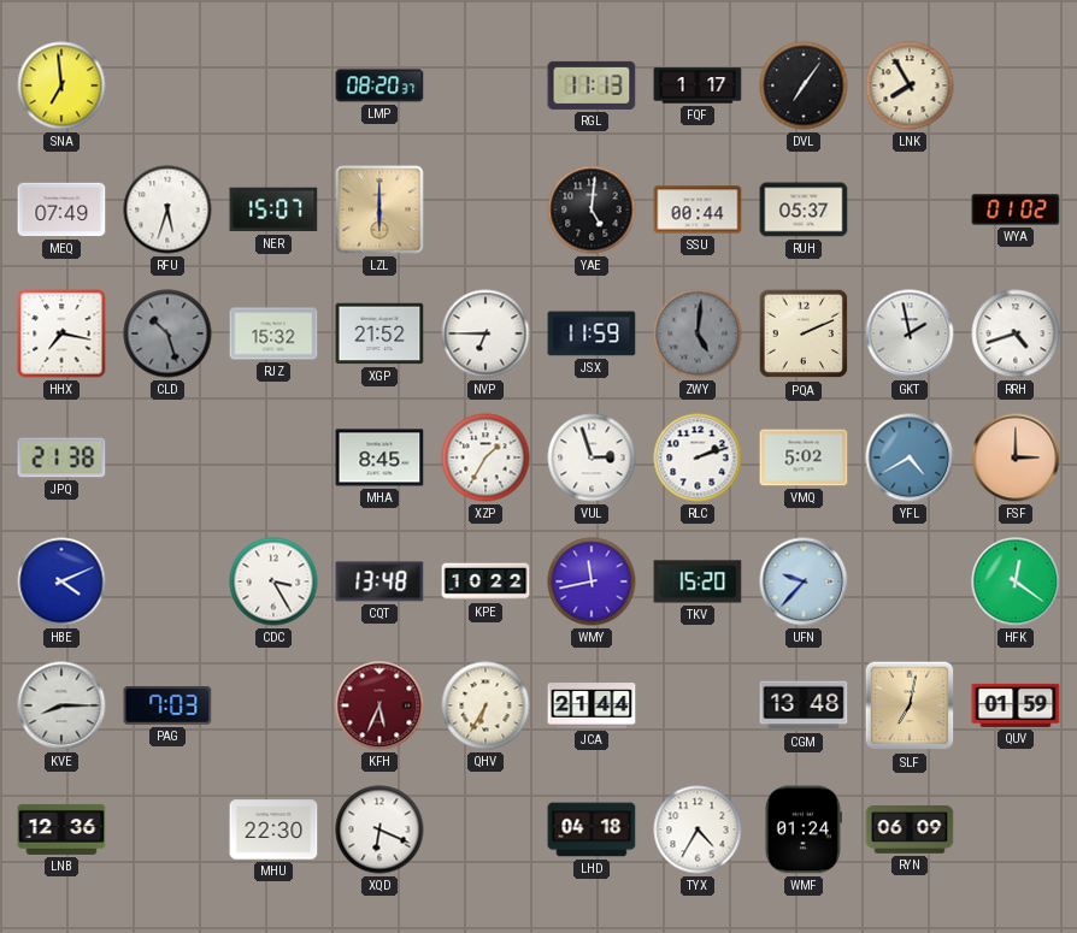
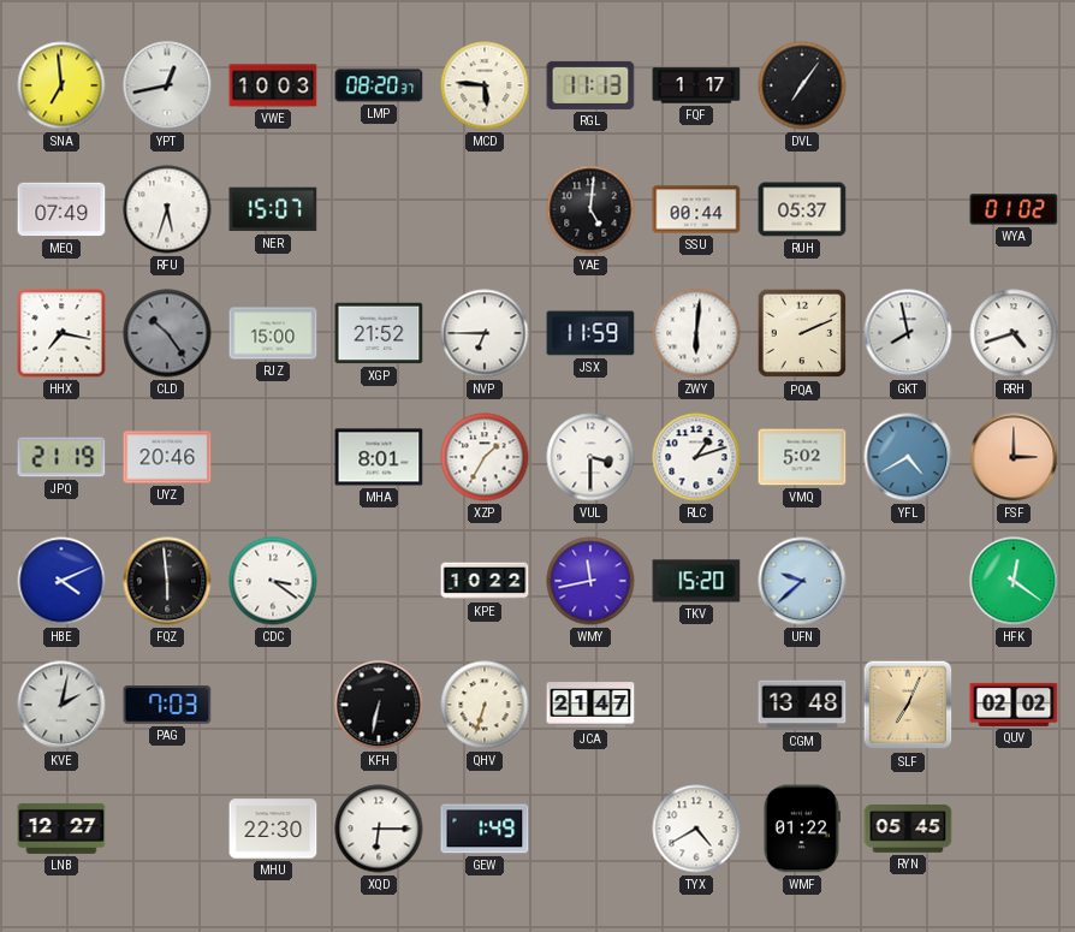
YPT: none -> 12:43 (167, 85)
VWE: none -> 10:03 (273, 85)
MCD: none -> 5:46 (485, 85)
LNK: 7:55 -> none (910, 85)
LZL: 6:00 -> none (379, 209)
CLD: 10:27 -> 10:24 (167, 333)
RJZ: 15:32 -> 15:00 (273, 333)
ZWY: 5:01 -> 6:01 (696, 333)
ZWY dial: grey -> white (696, 333)
GKT: 1:58 -> 7:58 (908, 333)
JPQ: 21:38 -> 21:19 (61, 457)
UYZ: none -> 20:46 (167, 457)
MHA: 8:45 -> 8:01 (379, 457)
VUL: 2:57 -> 3:30 (590, 457)
RLC: 2:12 -> 1:12 (696, 457)
FQZ: none -> 5:59 (167, 581)
CDC: 3:25 -> 3:21 (273, 581)
CQT: 13:48 -> none (379, 581)
UFN: 9:37 -> 9:38 (802, 581)
KVE: 8:15 -> 2:02 (61, 705)
KFH: 5:34 -> 6:32 (379, 705)
KFH dial: burgundy -> black (379, 705)
QHV: 6:35 -> 6:33 (485, 705)
JCA: 21:44 -> 21:47 (590, 705)
SLF: 7:02 -> 7:04 (908, 705)
QUV: 01:59 -> 02:02 (1014, 705)
LNB: 12:36 -> 12:27 (61, 829)
XQD: 6:19 -> 6:15 (379, 829)
GEW: none -> 1:49 (485, 829)
LHD: 04:18 -> none (592, 829)
TYX: 4:35 -> 4:40 (696, 829)
WMF: 01:24 -> 01:22 (802, 829)
RYN: 06:09 -> 05:45 (908, 830)
